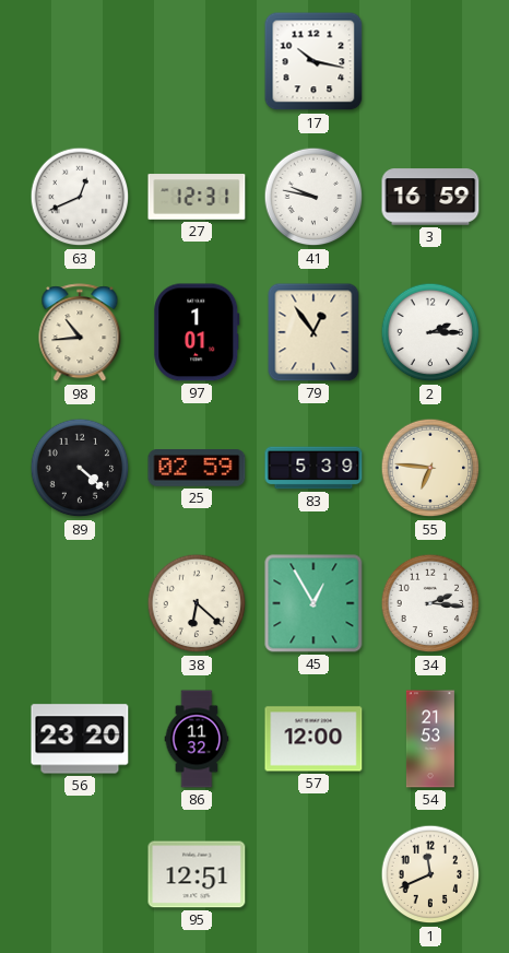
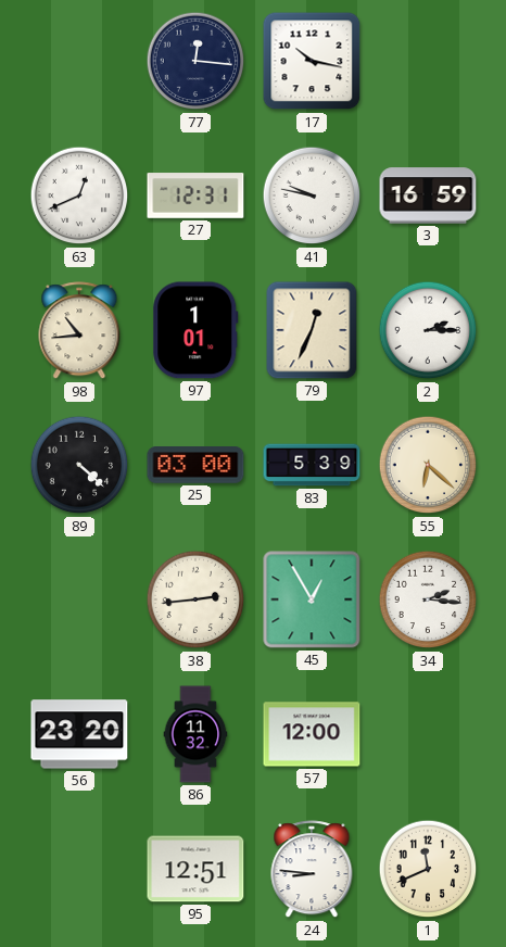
77: none -> 12:16 (195, 61)
79: 12:54 -> 12:34 (312, 330)
25: 02:59 -> 03:00 (195, 465)
55: 6:46 -> 6:22 (428, 465)
38: 6:22 -> 2:44 (195, 599)
54: 21:53 -> none (430, 739)
24: none -> 8:46 (312, 870)
